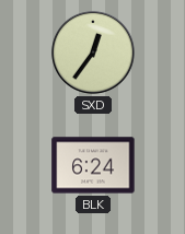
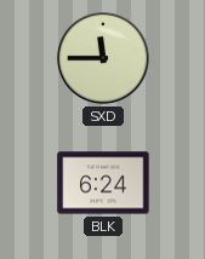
SXD: 12:36 -> 11:45 (103, 58)
